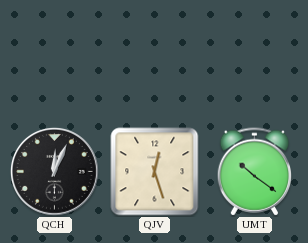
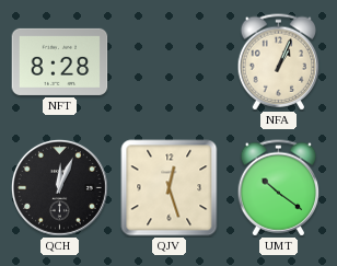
NFT: none -> 8:28 (60, 61)
NFA: none -> 1:04 (279, 62)
